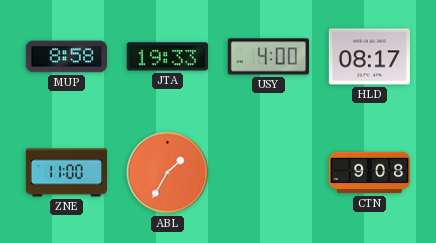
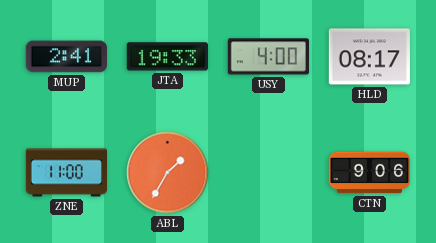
MUP: 8:58 -> 2:41 (66, 57)
CTN: 9:08 -> 9:06 (369, 173)
